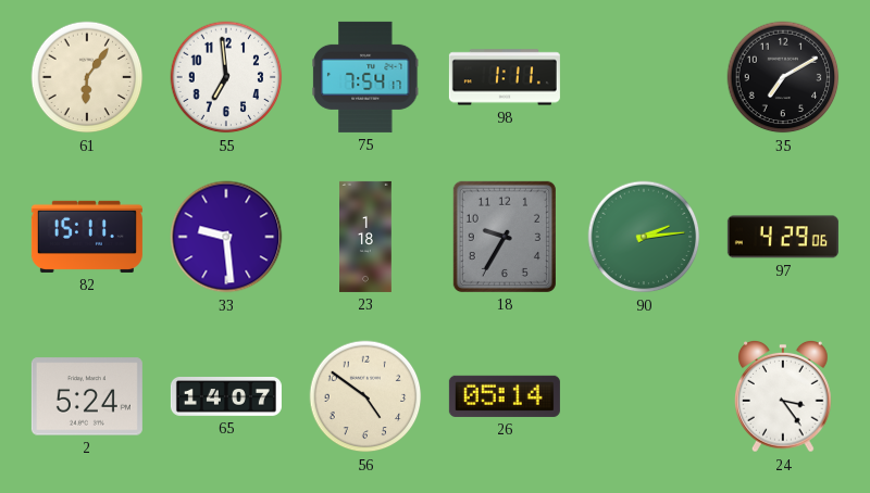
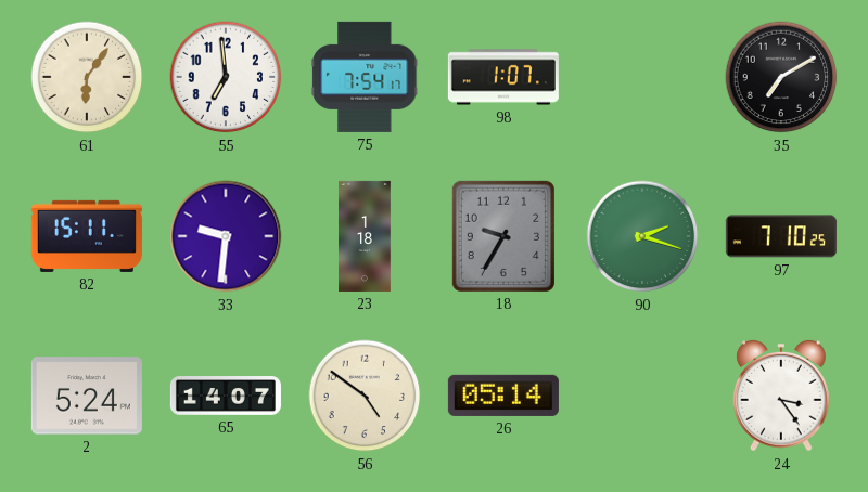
98: 1:11 -> 1:07 (503, 77)
33: 9:29 -> 9:31 (226, 236)
90: 2:14 -> 2:18 (642, 236)
97: 4:29 -> 7:10 (781, 236)
